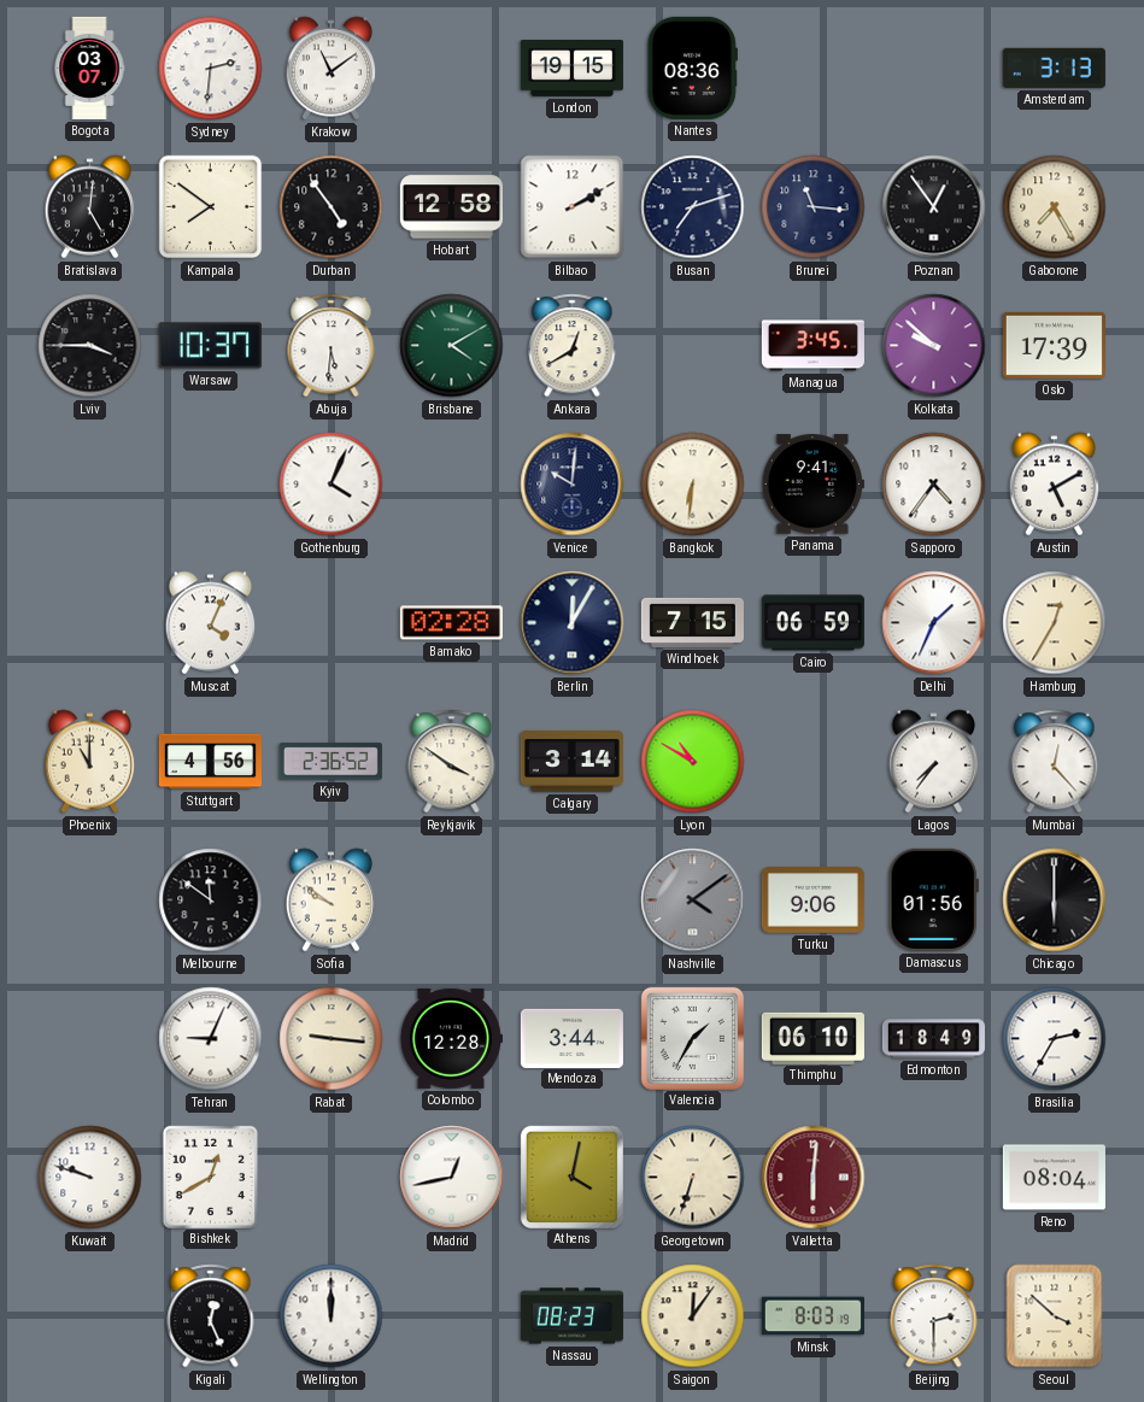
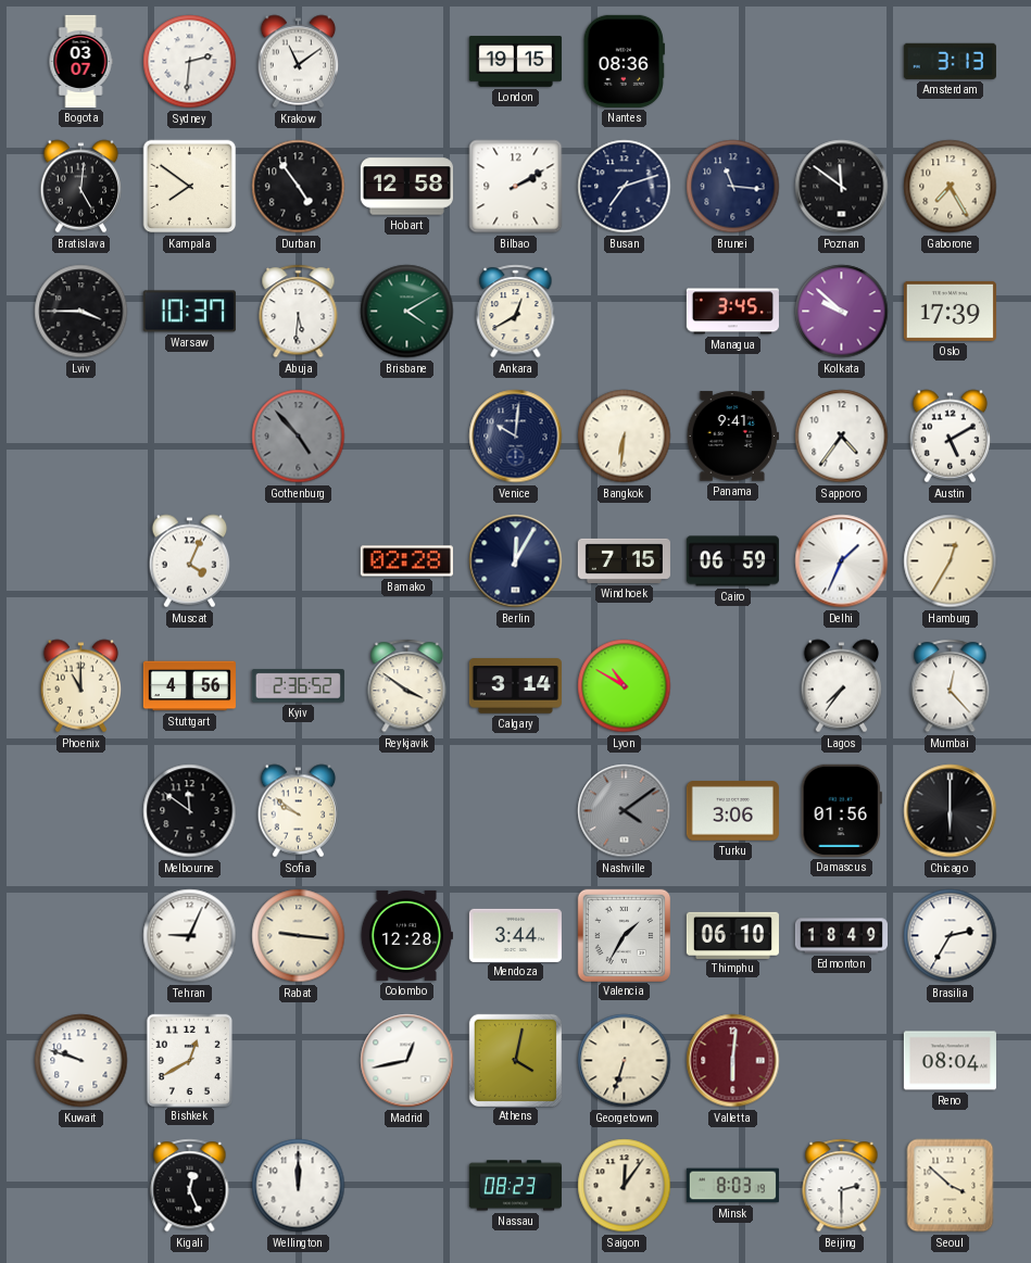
Poznan: 12:54 -> 11:51 (842, 187)
Gothenburg: 4:04 -> 4:53 (299, 437)
Gothenburg dial: white -> grey (299, 437)
Turku: 9:06 -> 3:06 (732, 811)
